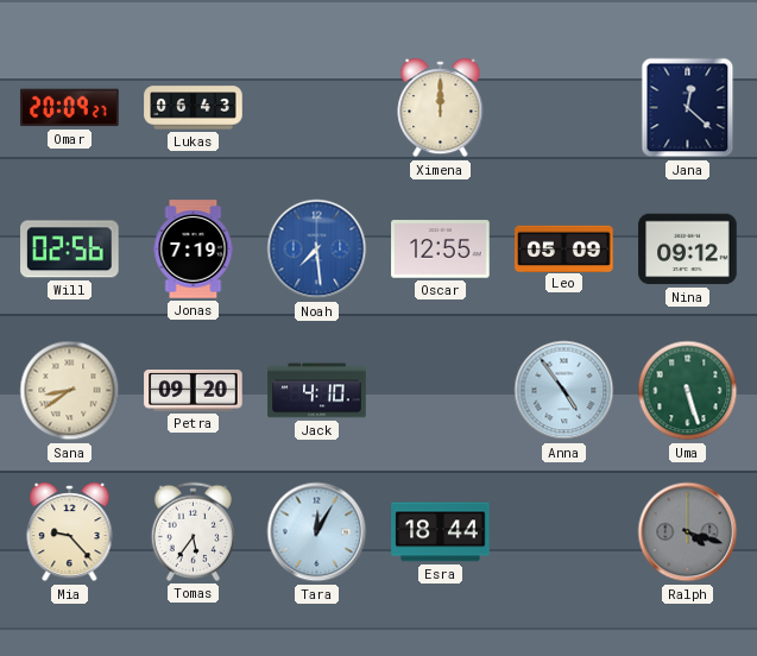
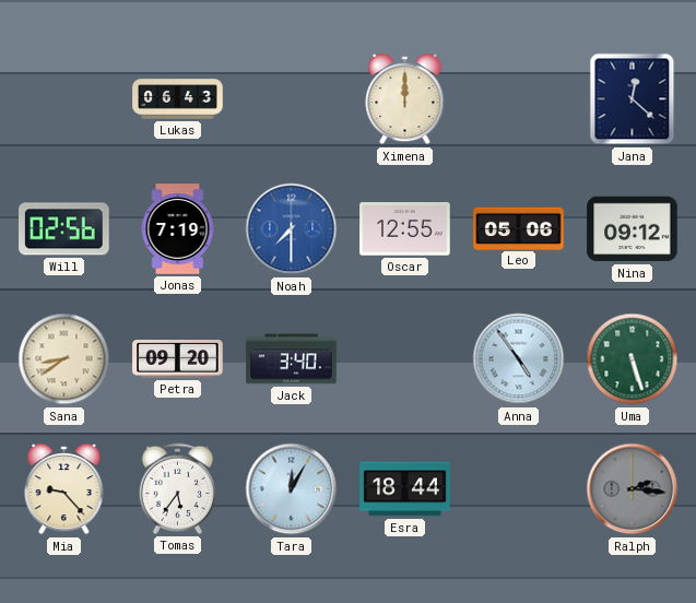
Omar: 20:09 -> none (70, 108)
Noah: 7:29 -> 7:30 (292, 229)
Leo: 05:09 -> 05:06 (519, 228)
Jack: 4:10 -> 3:40 (292, 359)
Ralph: 4:18 -> 2:16 (633, 489)
